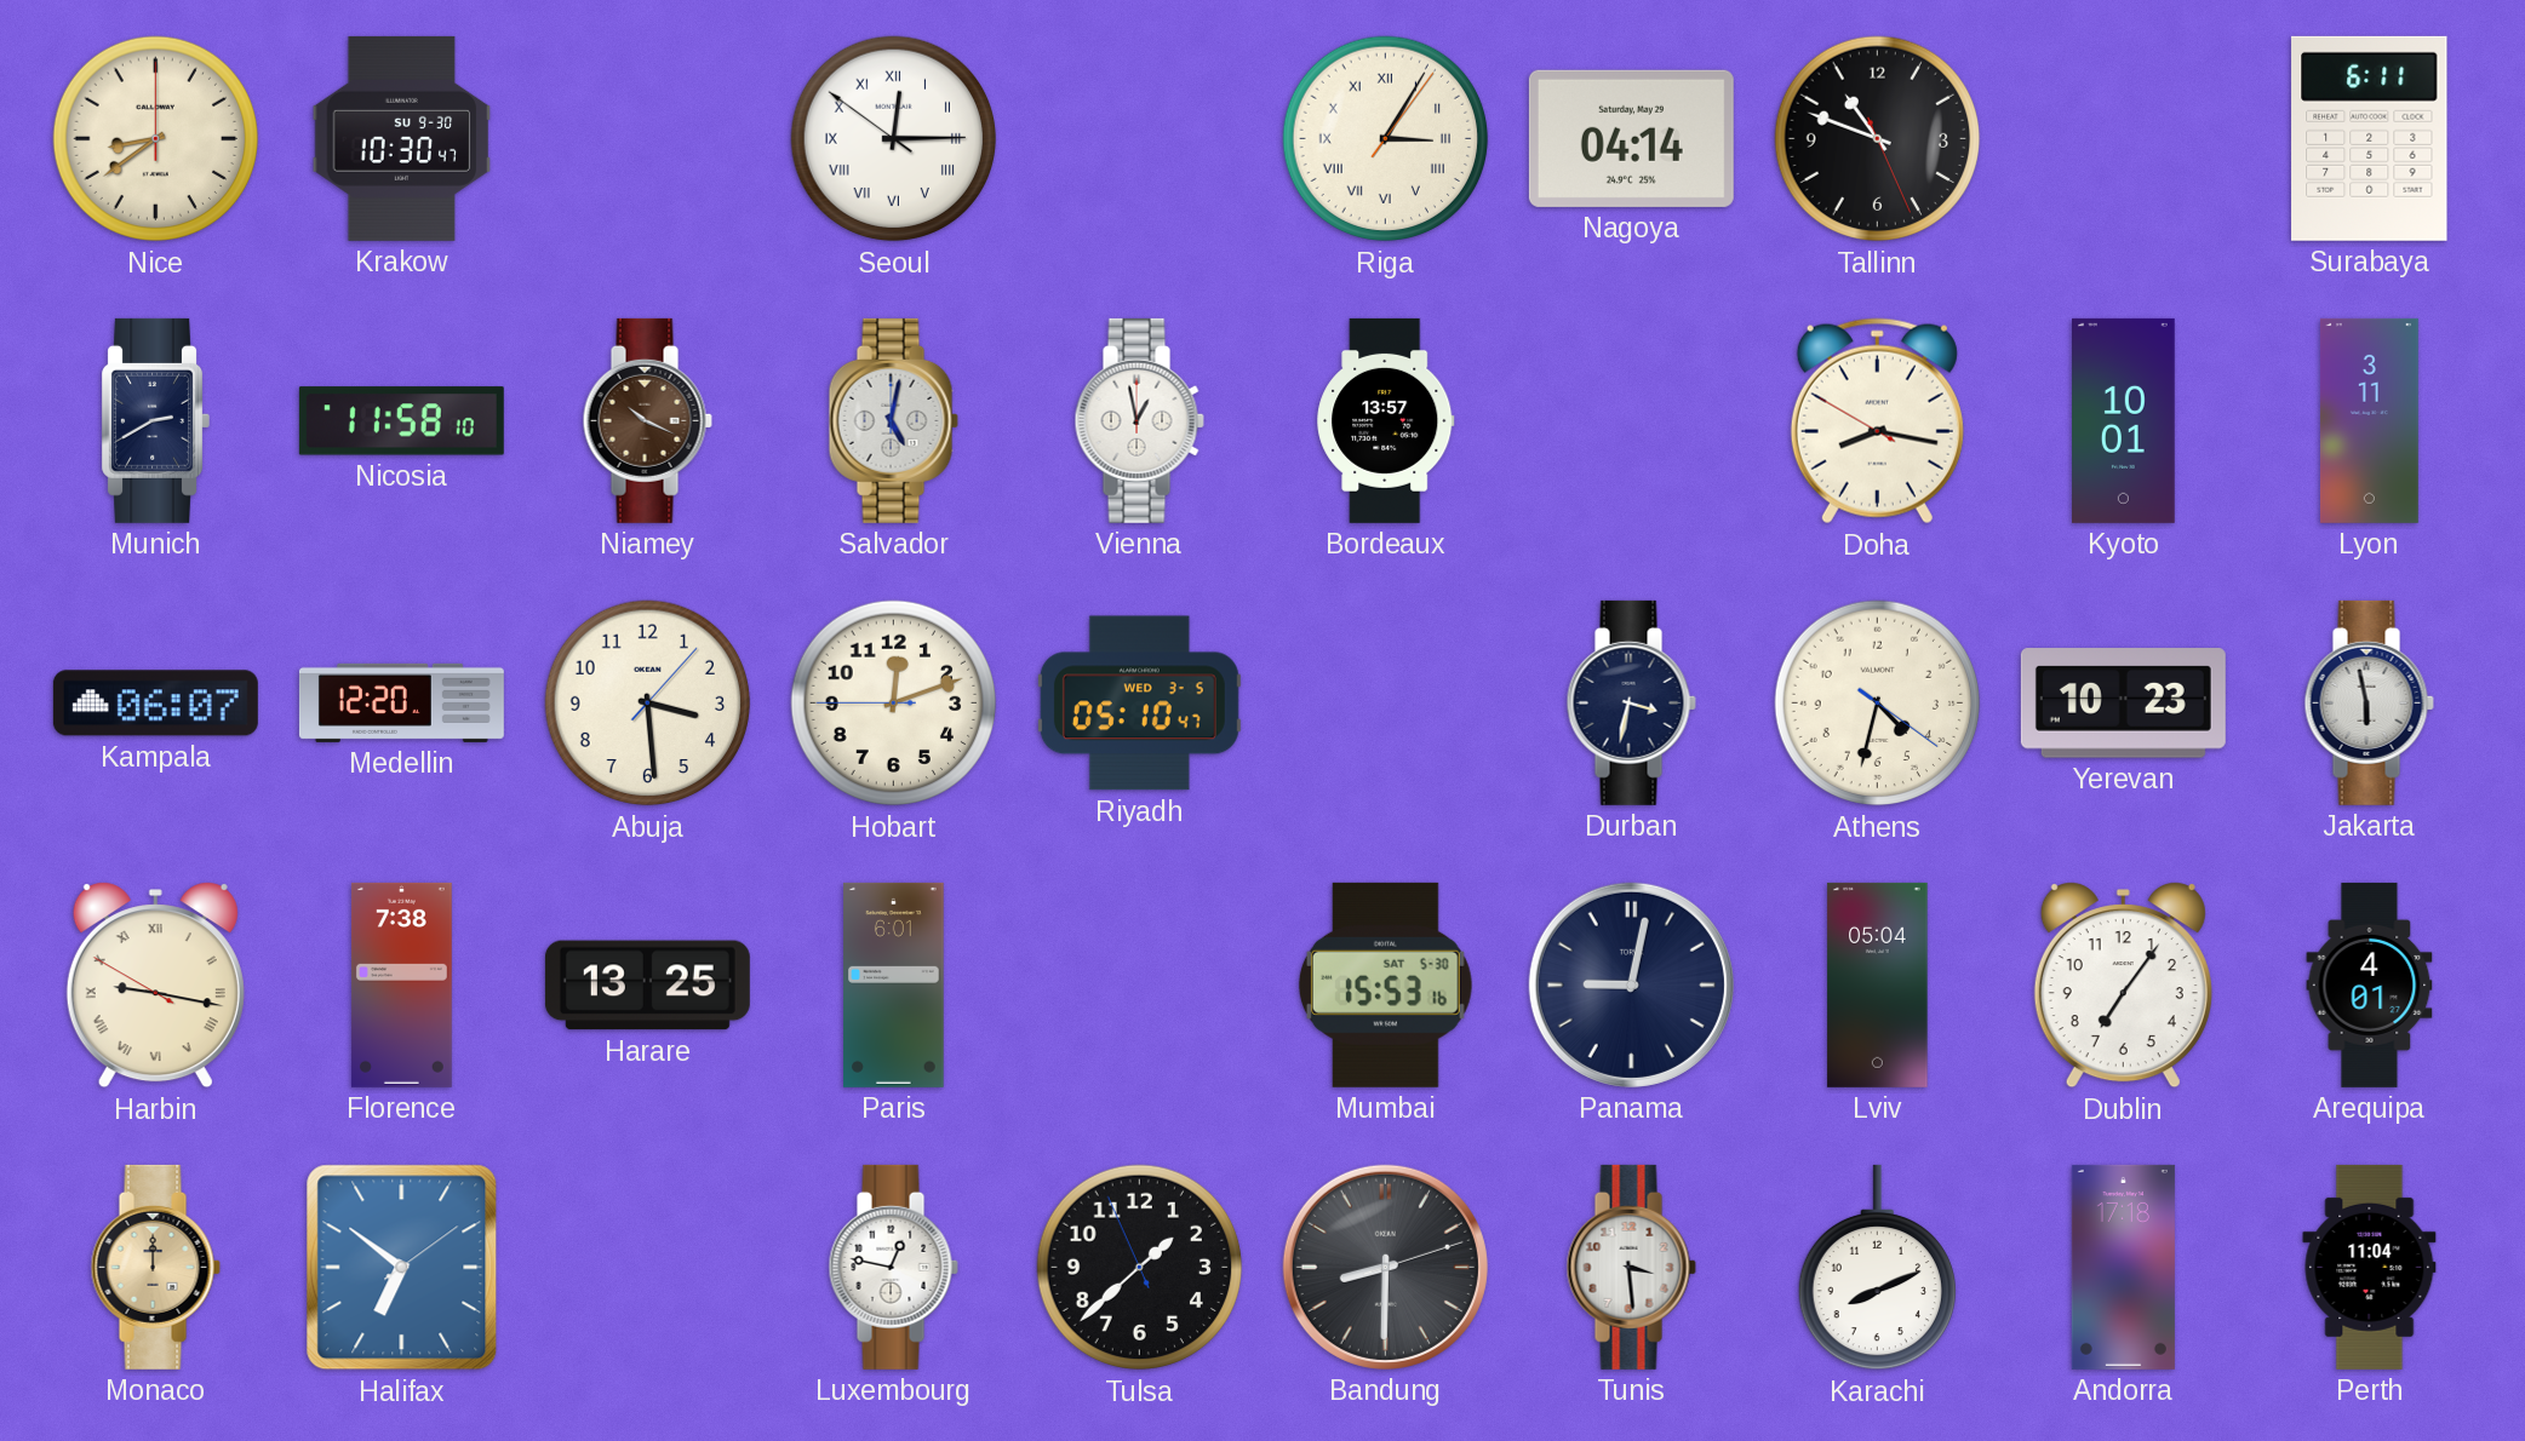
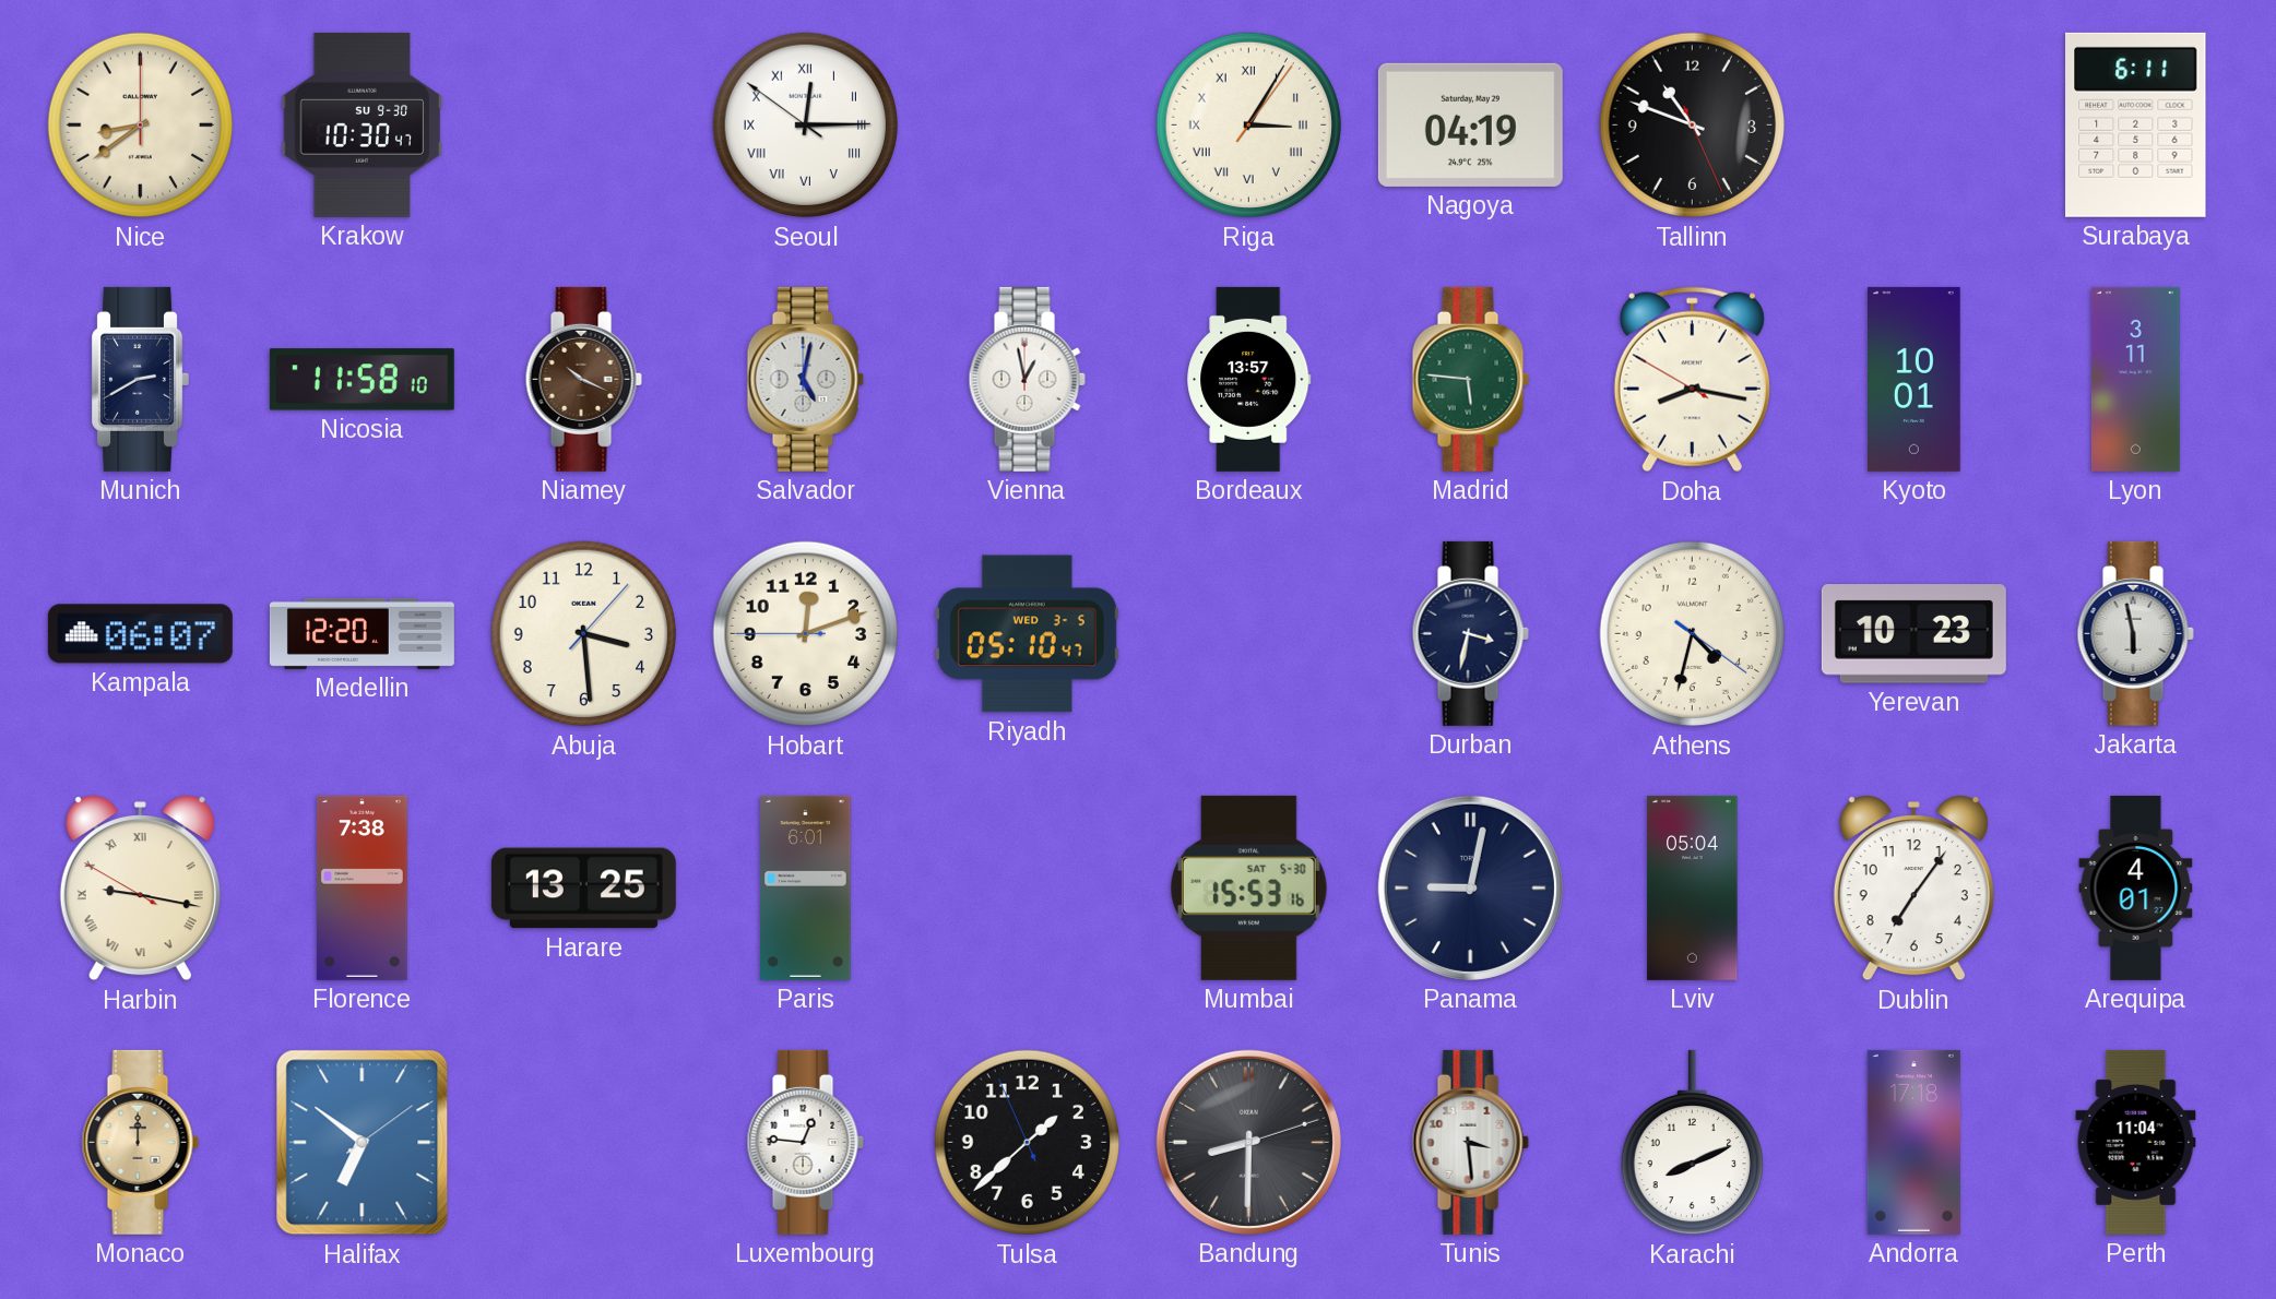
Nagoya: 04:14 -> 04:19 (1470, 124)
Madrid: none -> 5:46 (1470, 379)
Luxembourg: 12:47 -> 12:46 (805, 1142)
